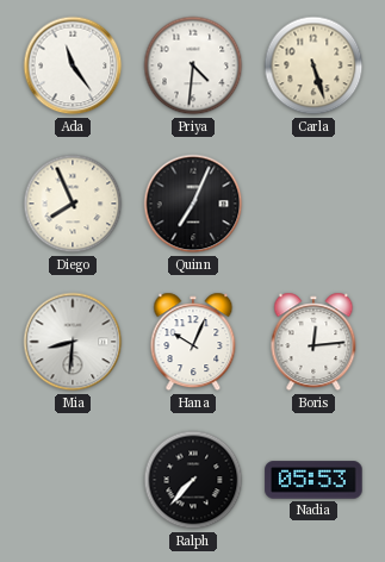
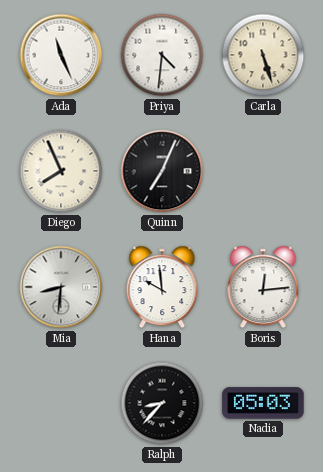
Ada: 11:24 -> 11:26 (61, 55)
Hana: 10:04 -> 9:59 (162, 287)
Ralph: 7:37 -> 8:37 (162, 403)
Nadia: 05:53 -> 05:03 (263, 403)
